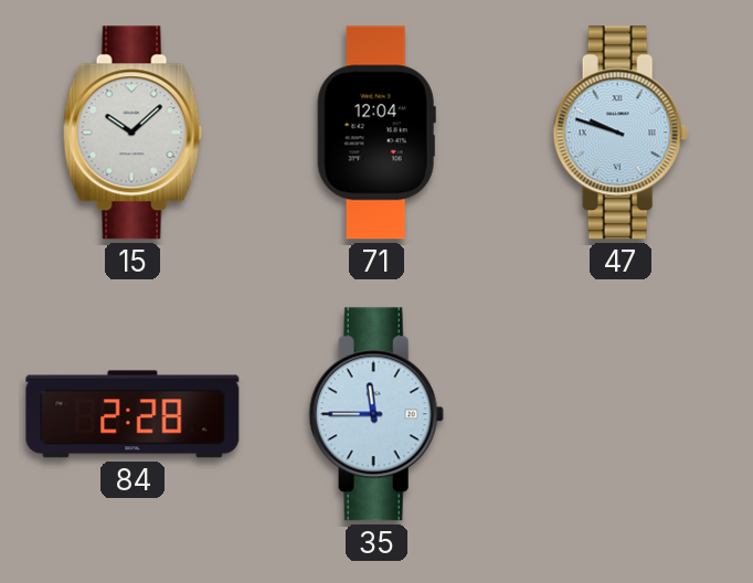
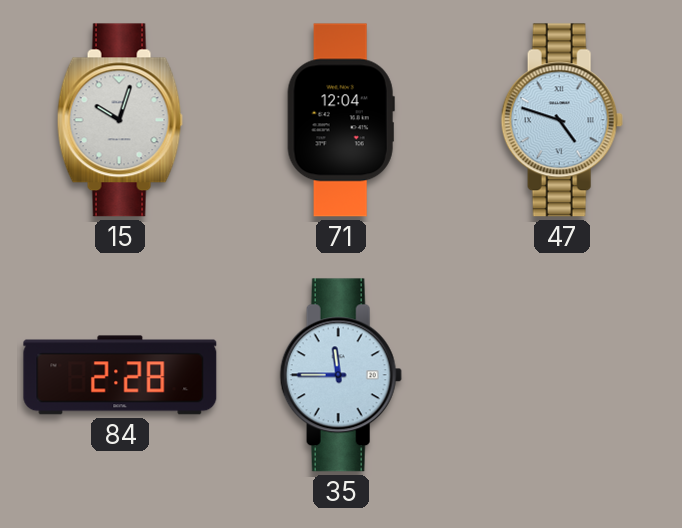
15: 10:08 -> 10:03 (120, 120)
47: 9:48 -> 4:48 (562, 120)
